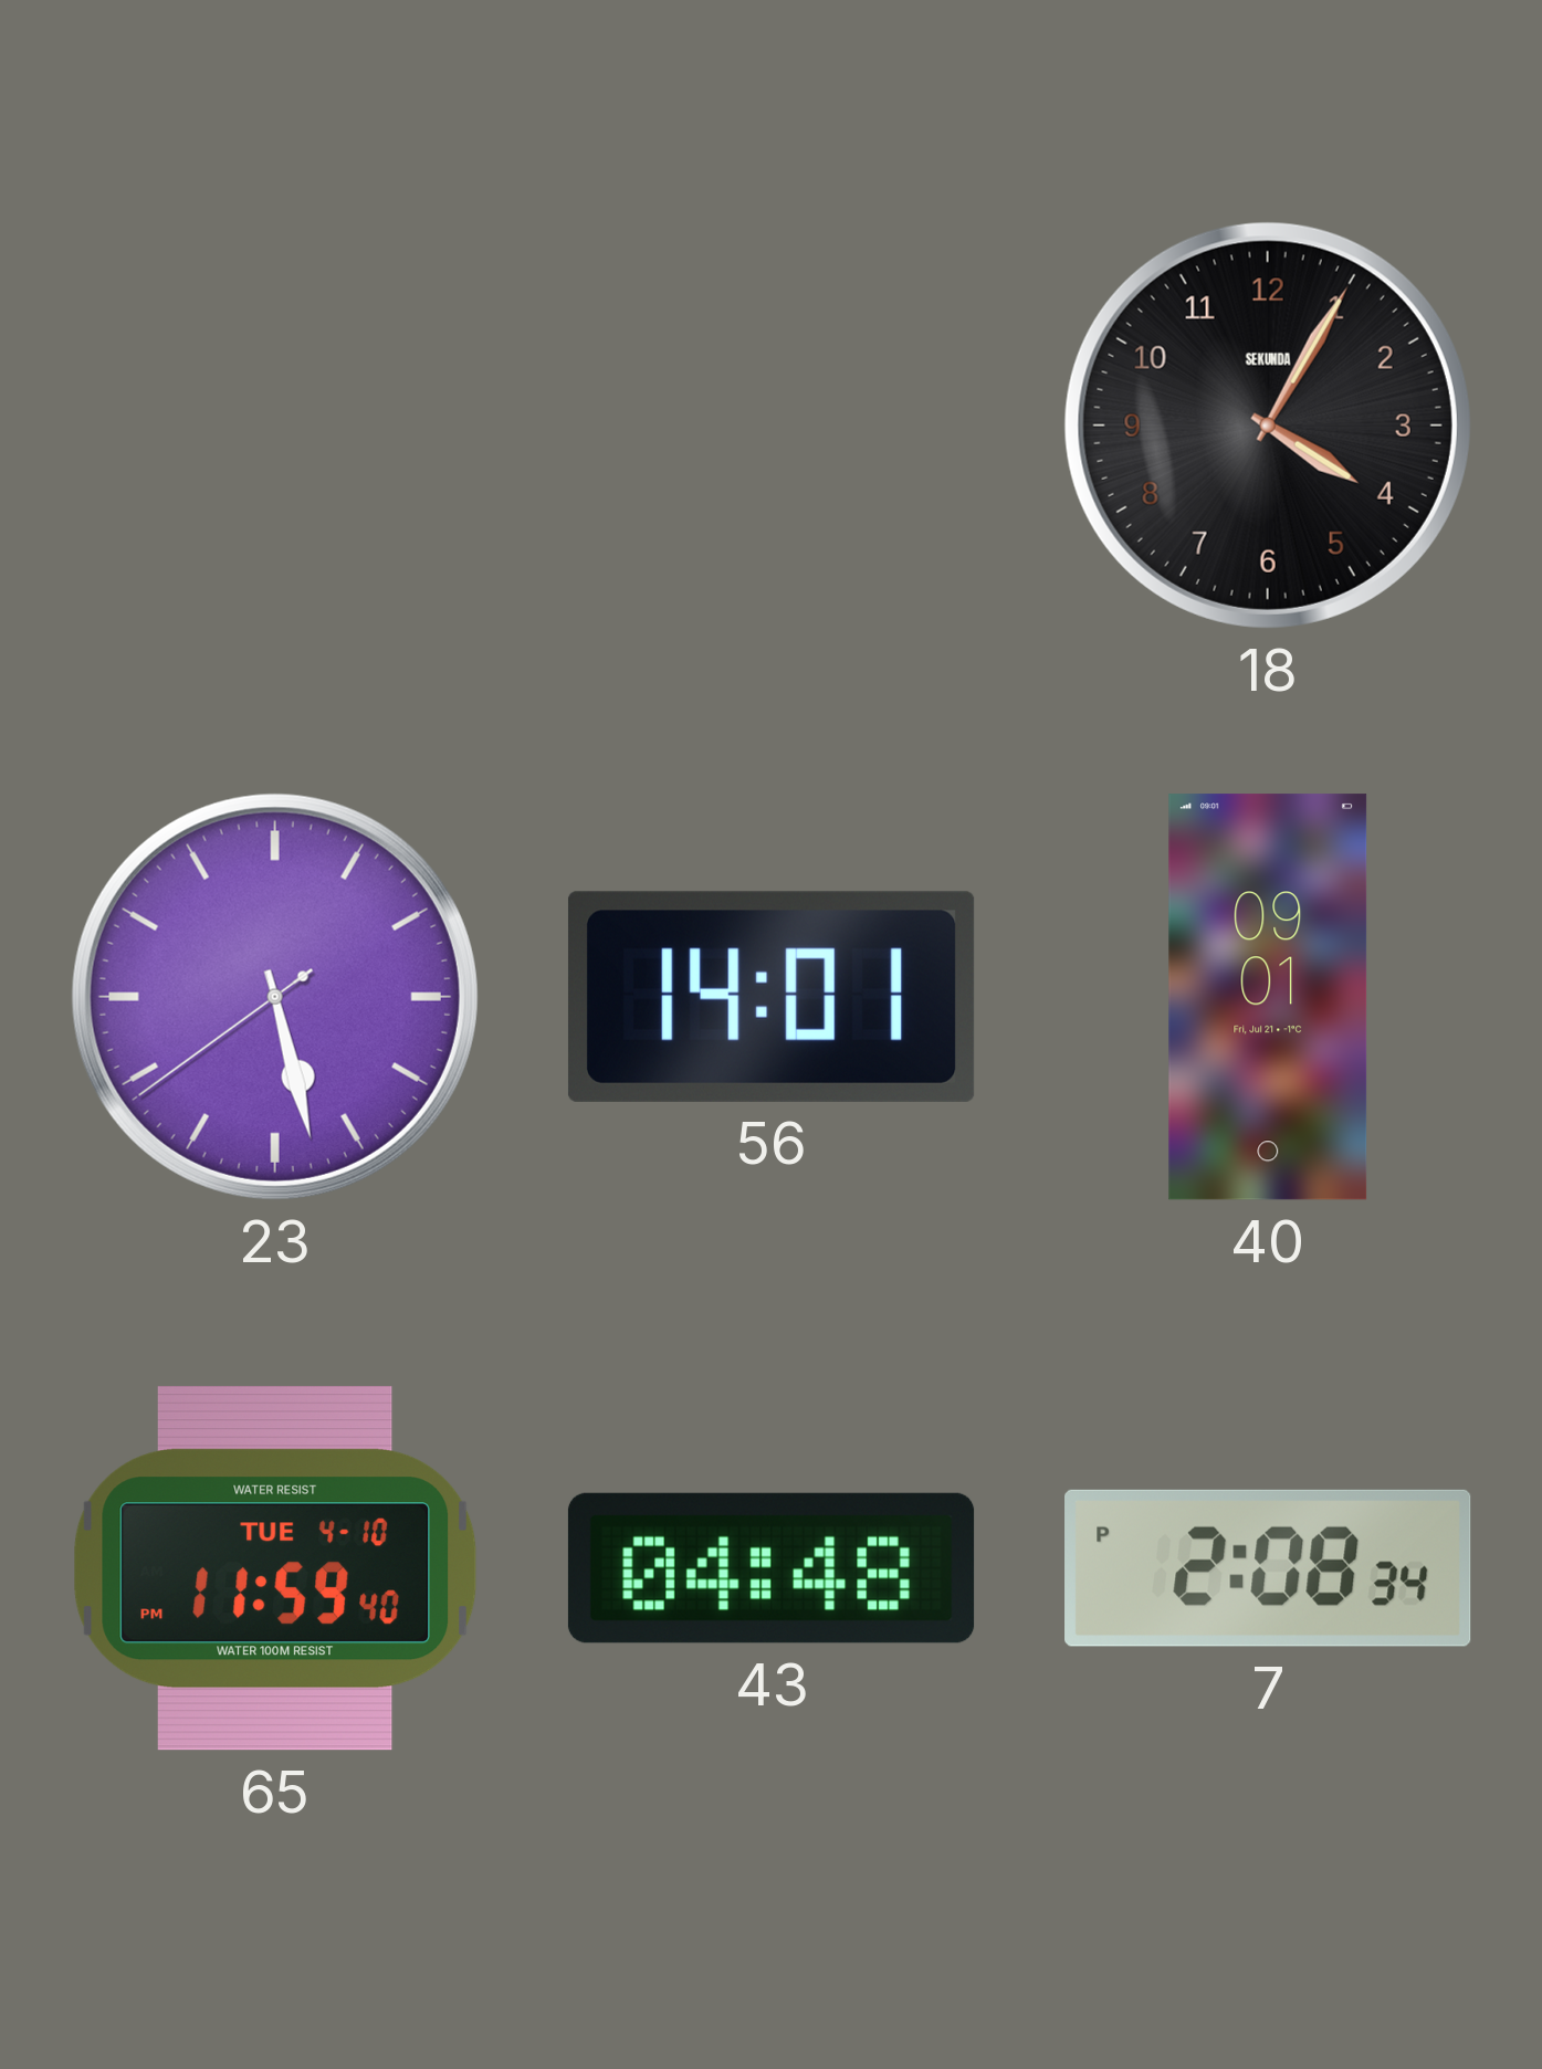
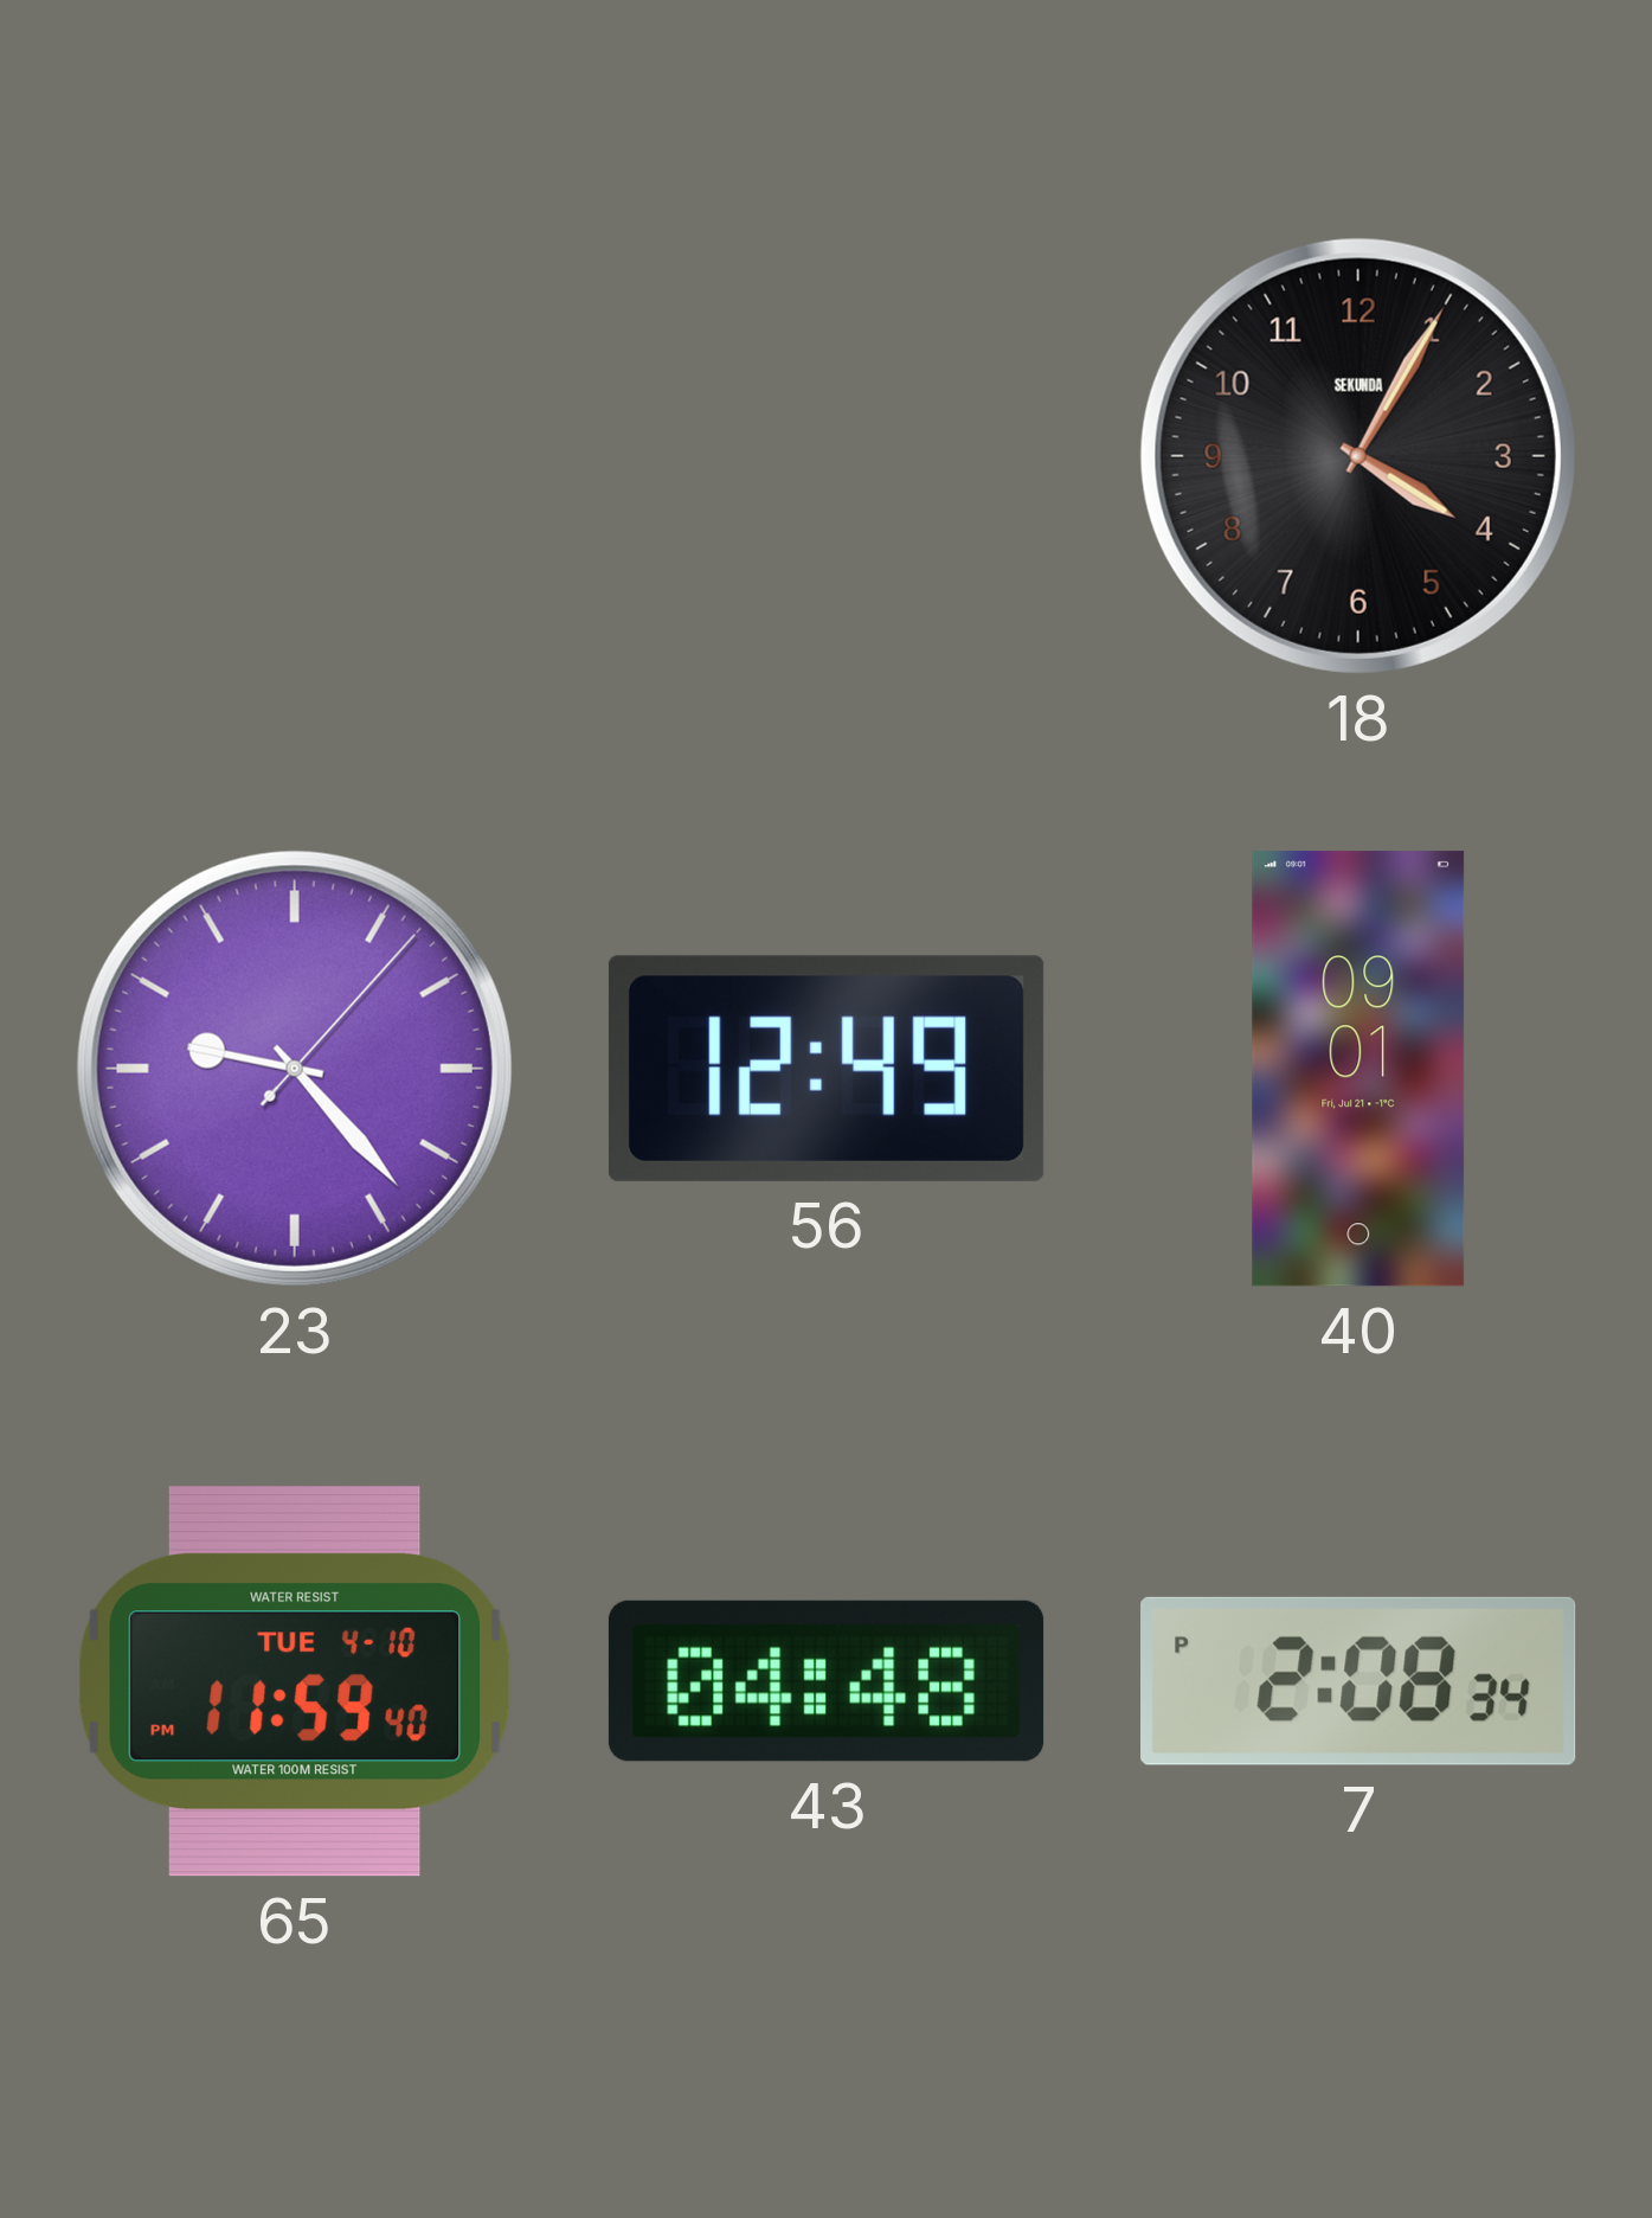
23: 5:27 -> 9:23 (295, 1069)
56: 14:01 -> 12:49 (827, 1069)
